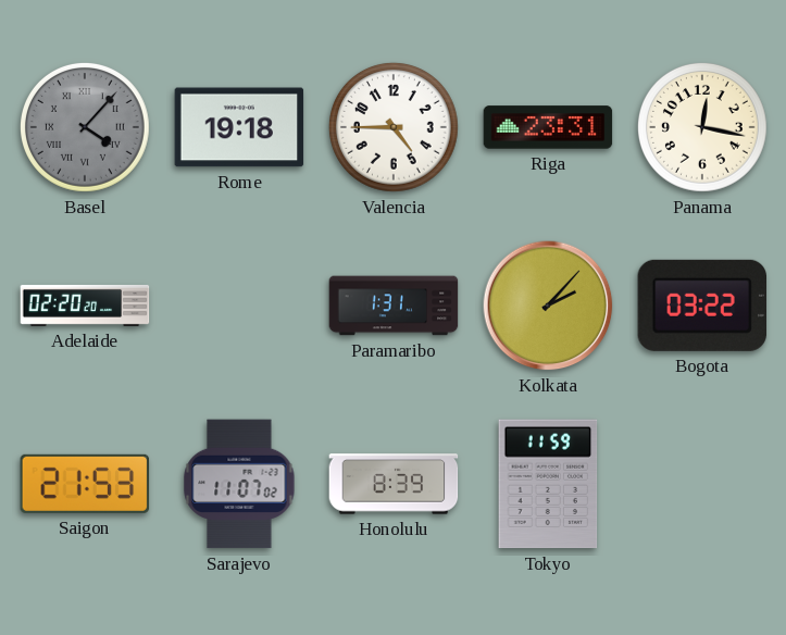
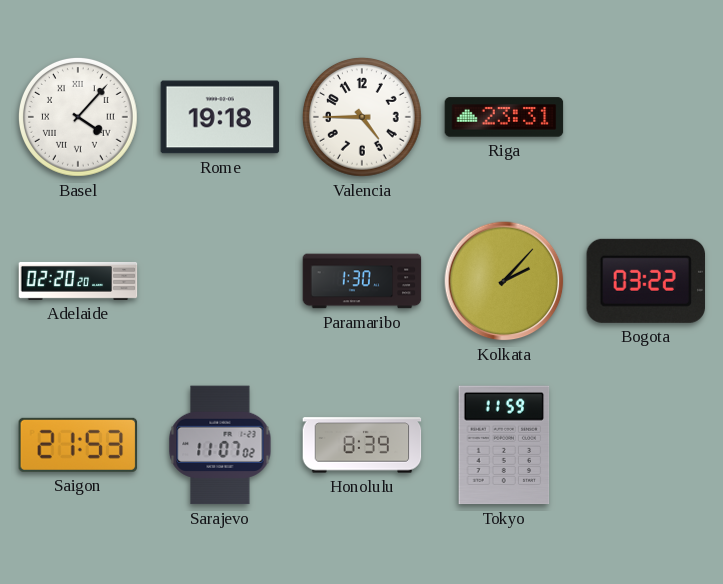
Basel dial: grey -> white (78, 117)
Panama: 12:17 -> none (702, 127)
Paramaribo: 1:31 -> 1:30 (362, 281)
